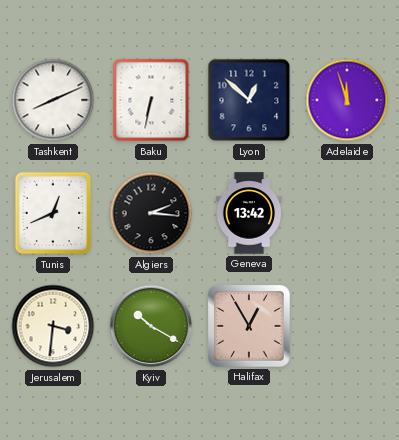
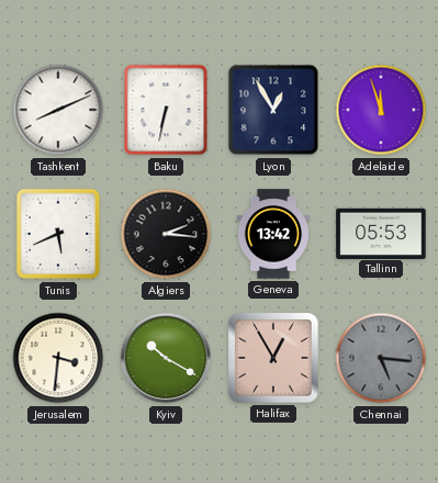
Lyon: 12:52 -> 12:55 (273, 110)
Tunis: 12:41 -> 5:41 (58, 234)
Tallinn: none -> 05:53 (381, 233)
Chennai: none -> 5:16 (381, 358)
